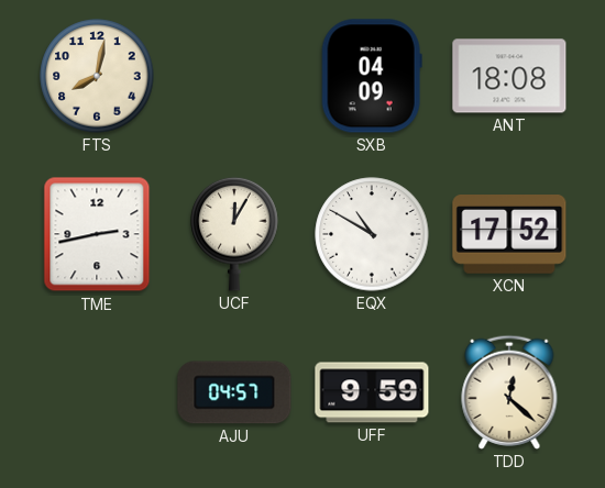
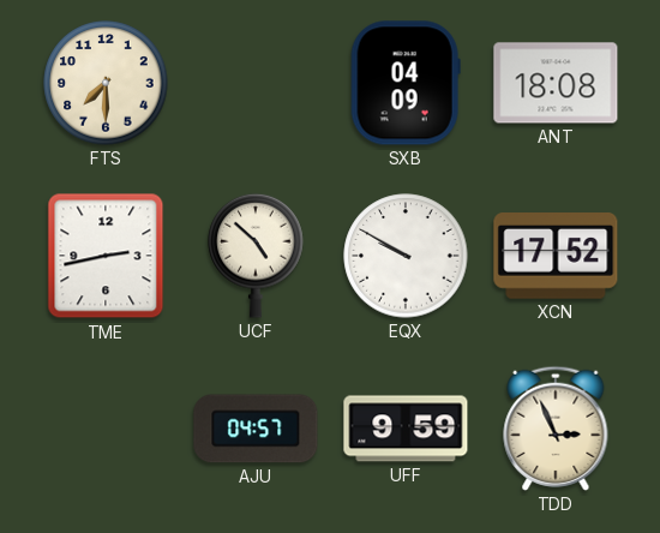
FTS: 8:02 -> 7:30 (106, 83)
UCF: 12:05 -> 4:52 (256, 256)
EQX: 10:50 -> 9:50 (406, 256)
TDD: 12:22 -> 2:56 (556, 429)
